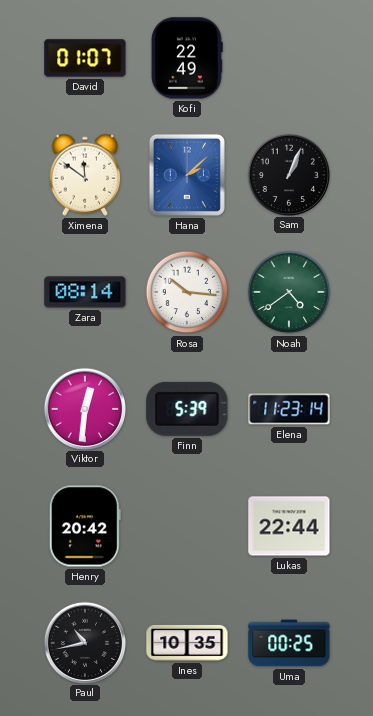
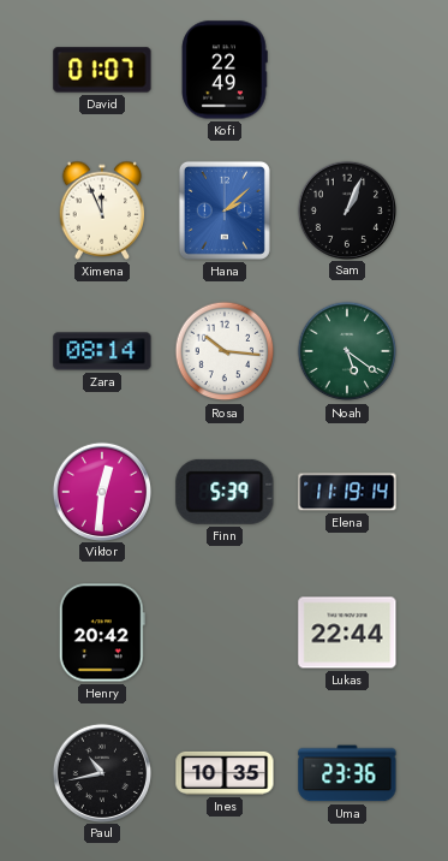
Ximena: 11:51 -> 11:56 (102, 210)
Noah: 4:39 -> 5:21 (347, 351)
Elena: 11:23 -> 11:19 (347, 492)
Uma: 00:25 -> 23:36 (347, 773)
